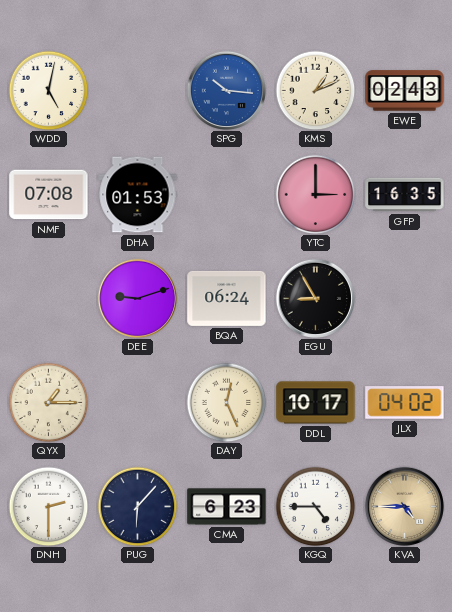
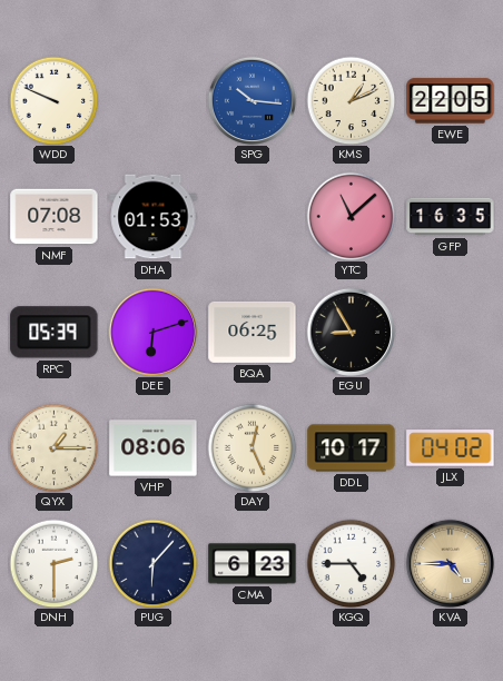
WDD: 5:02 -> 9:49 (53, 100)
EWE: 02:43 -> 22:05 (451, 101)
YTC: 3:00 -> 11:08 (351, 216)
RPC: none -> 05:39 (55, 333)
DEE: 9:12 -> 6:12 (152, 332)
BQA: 06:24 -> 06:25 (253, 332)
VHP: none -> 08:06 (154, 448)
